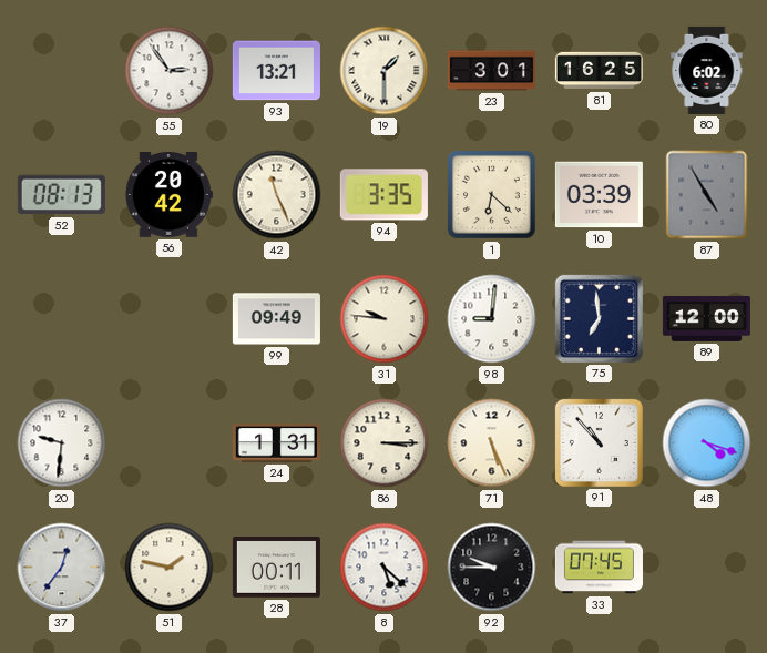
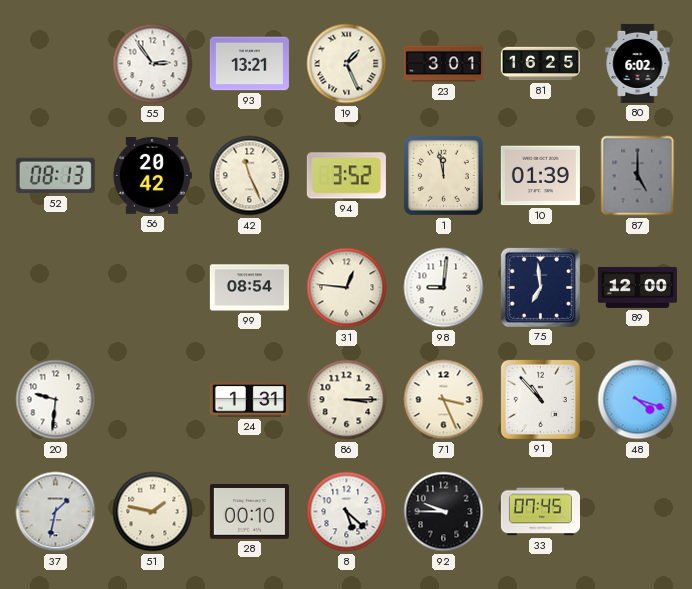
19: 1:30 -> 1:26 (347, 64)
94: 3:35 -> 3:52 (346, 176)
1: 6:22 -> 11:58 (443, 175)
10: 03:39 -> 01:39 (540, 176)
87: 4:55 -> 5:00 (638, 176)
99: 09:49 -> 08:54 (249, 288)
31: 9:46 -> 12:46 (347, 288)
71: 5:26 -> 3:26 (444, 400)
37: 12:36 -> 1:32 (56, 512)
28: 00:11 -> 00:10 (249, 512)
